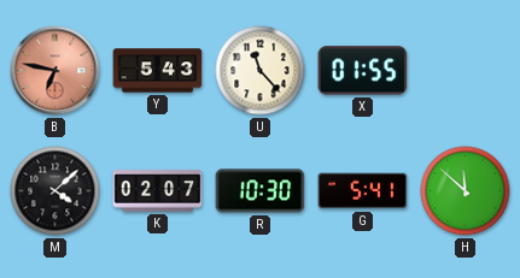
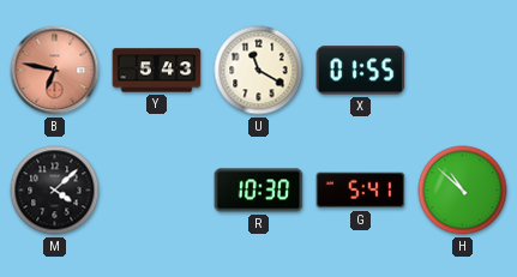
U: 11:23 -> 11:20 (259, 71)
K: 02:07 -> none (158, 191)
H: 11:52 -> 10:52 (463, 191)
